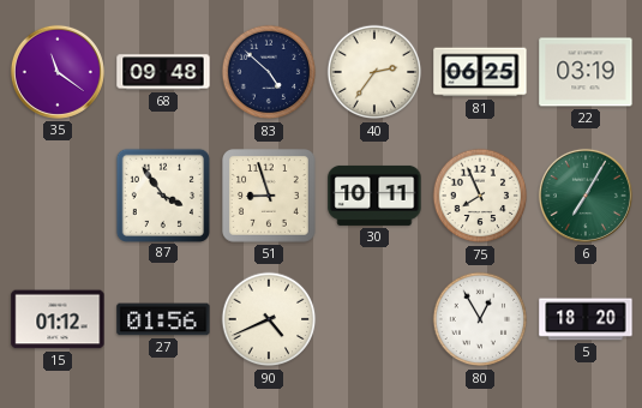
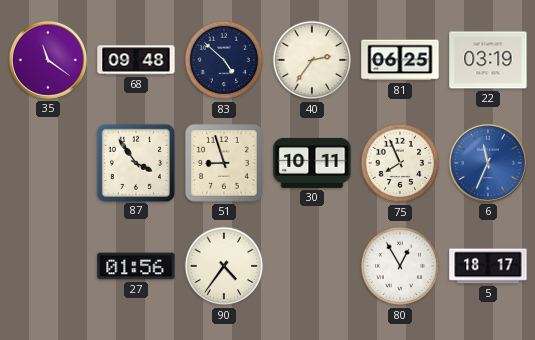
6: 7:05 -> 11:34 (488, 163)
6 dial: green -> blue (488, 163)
15: 01:12 -> none (58, 319)
90: 4:41 -> 4:36 (224, 266)
5: 18:20 -> 18:17 (488, 266)
